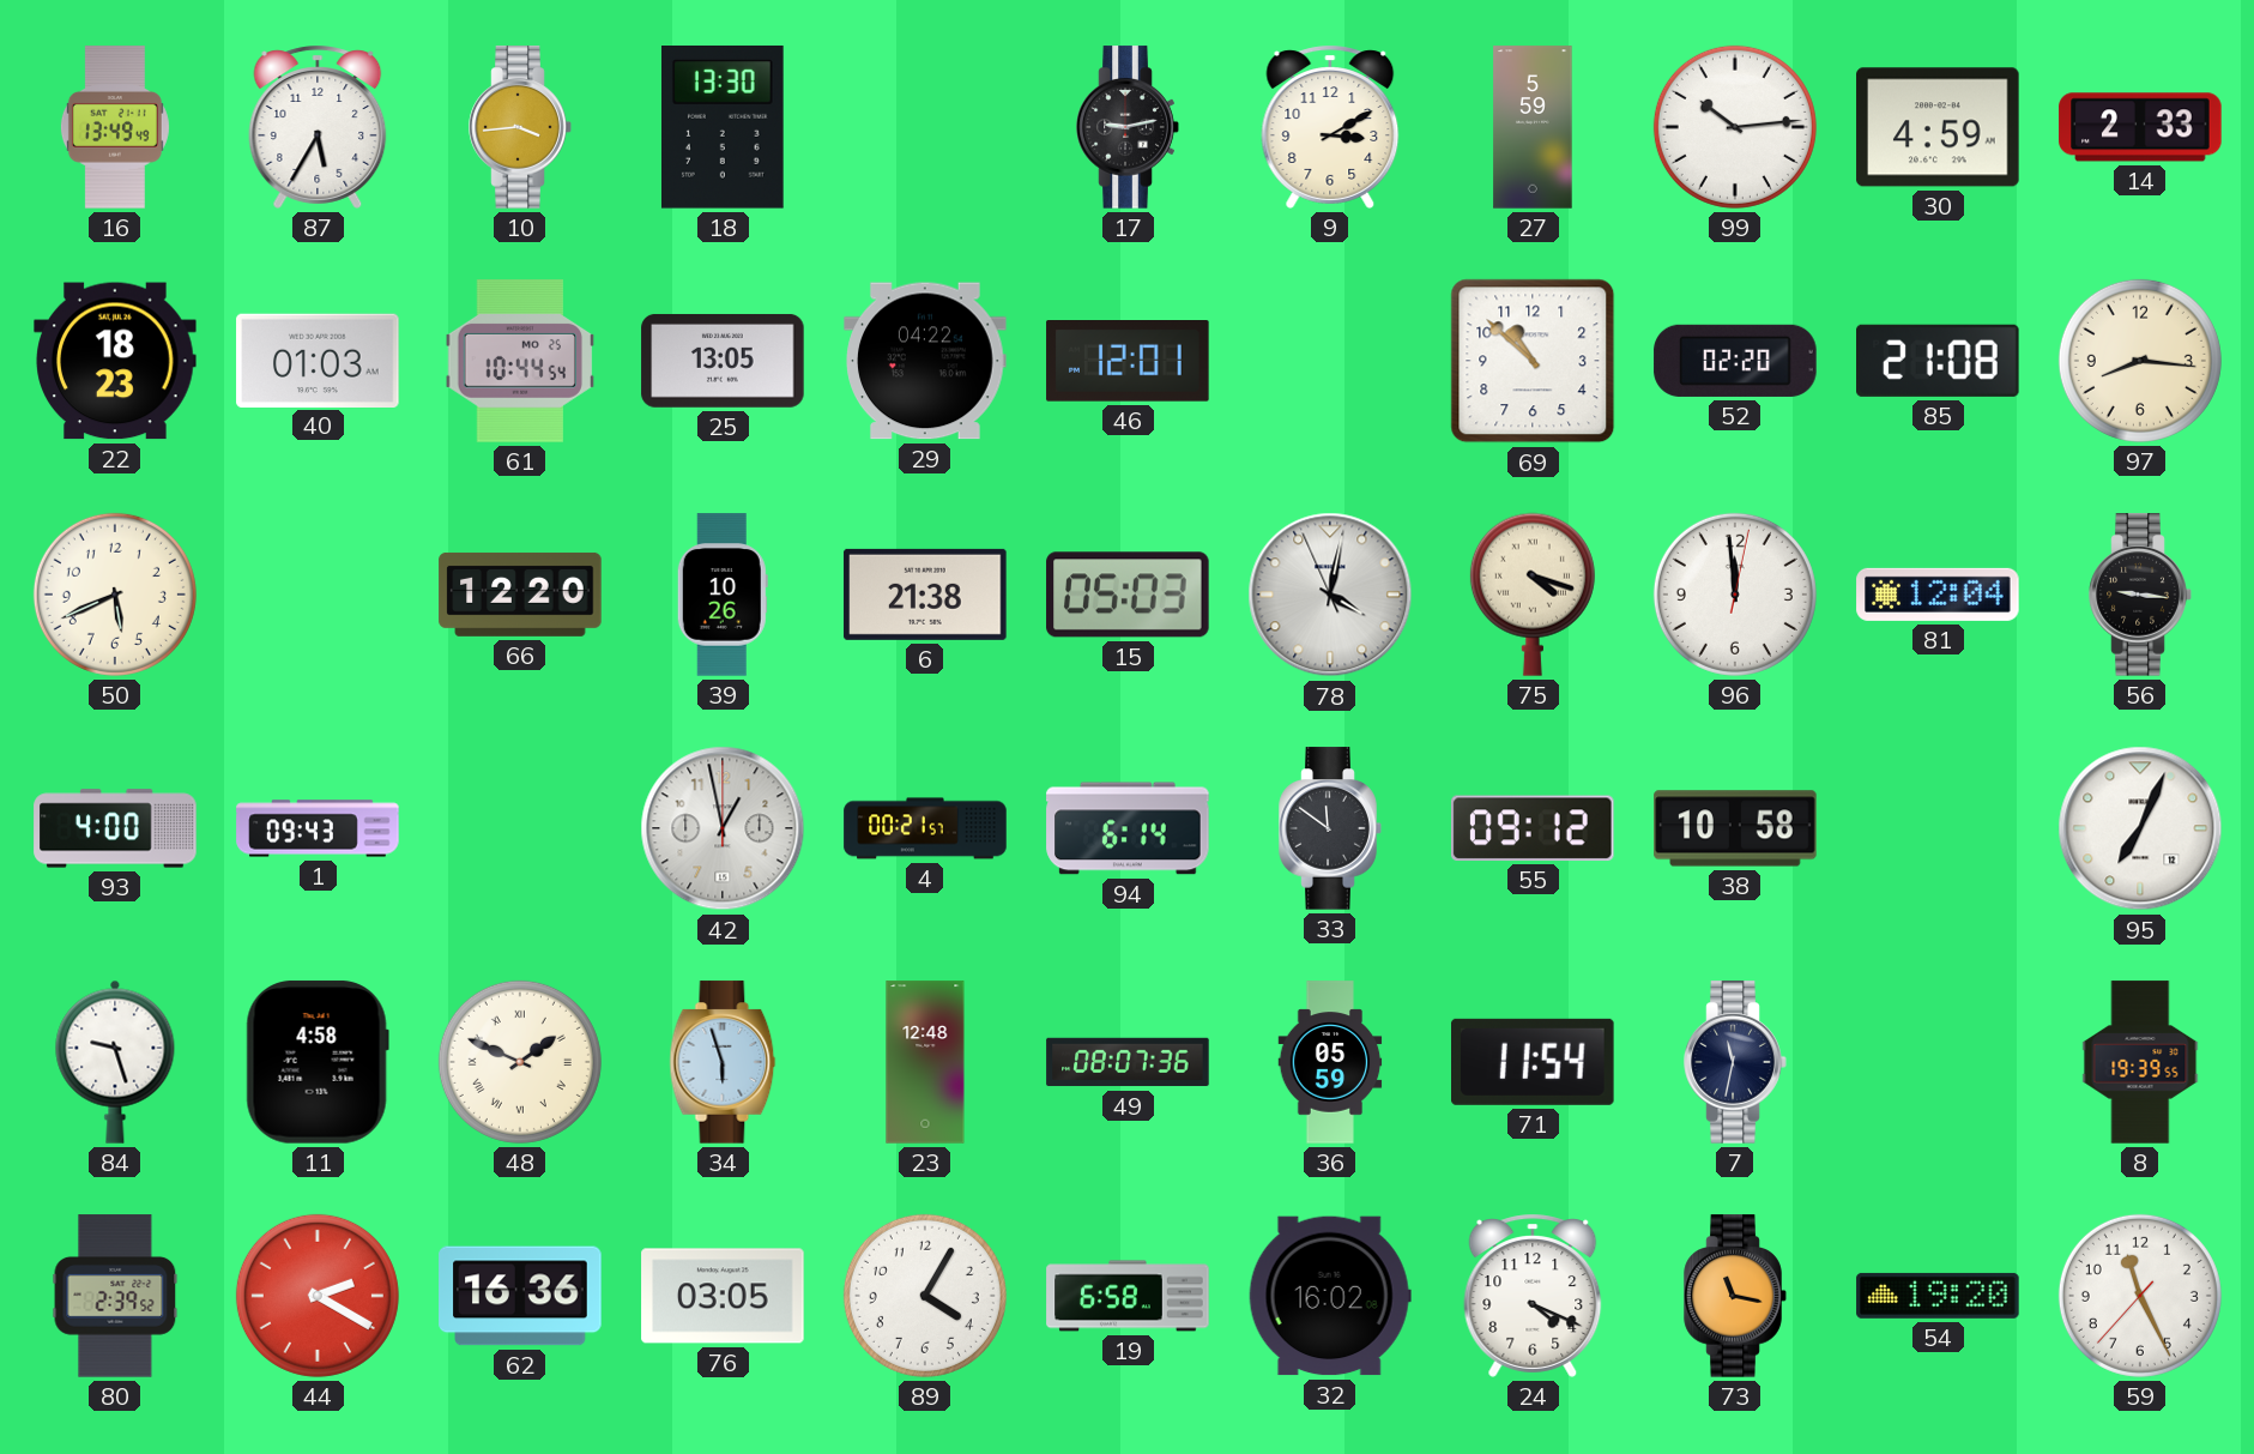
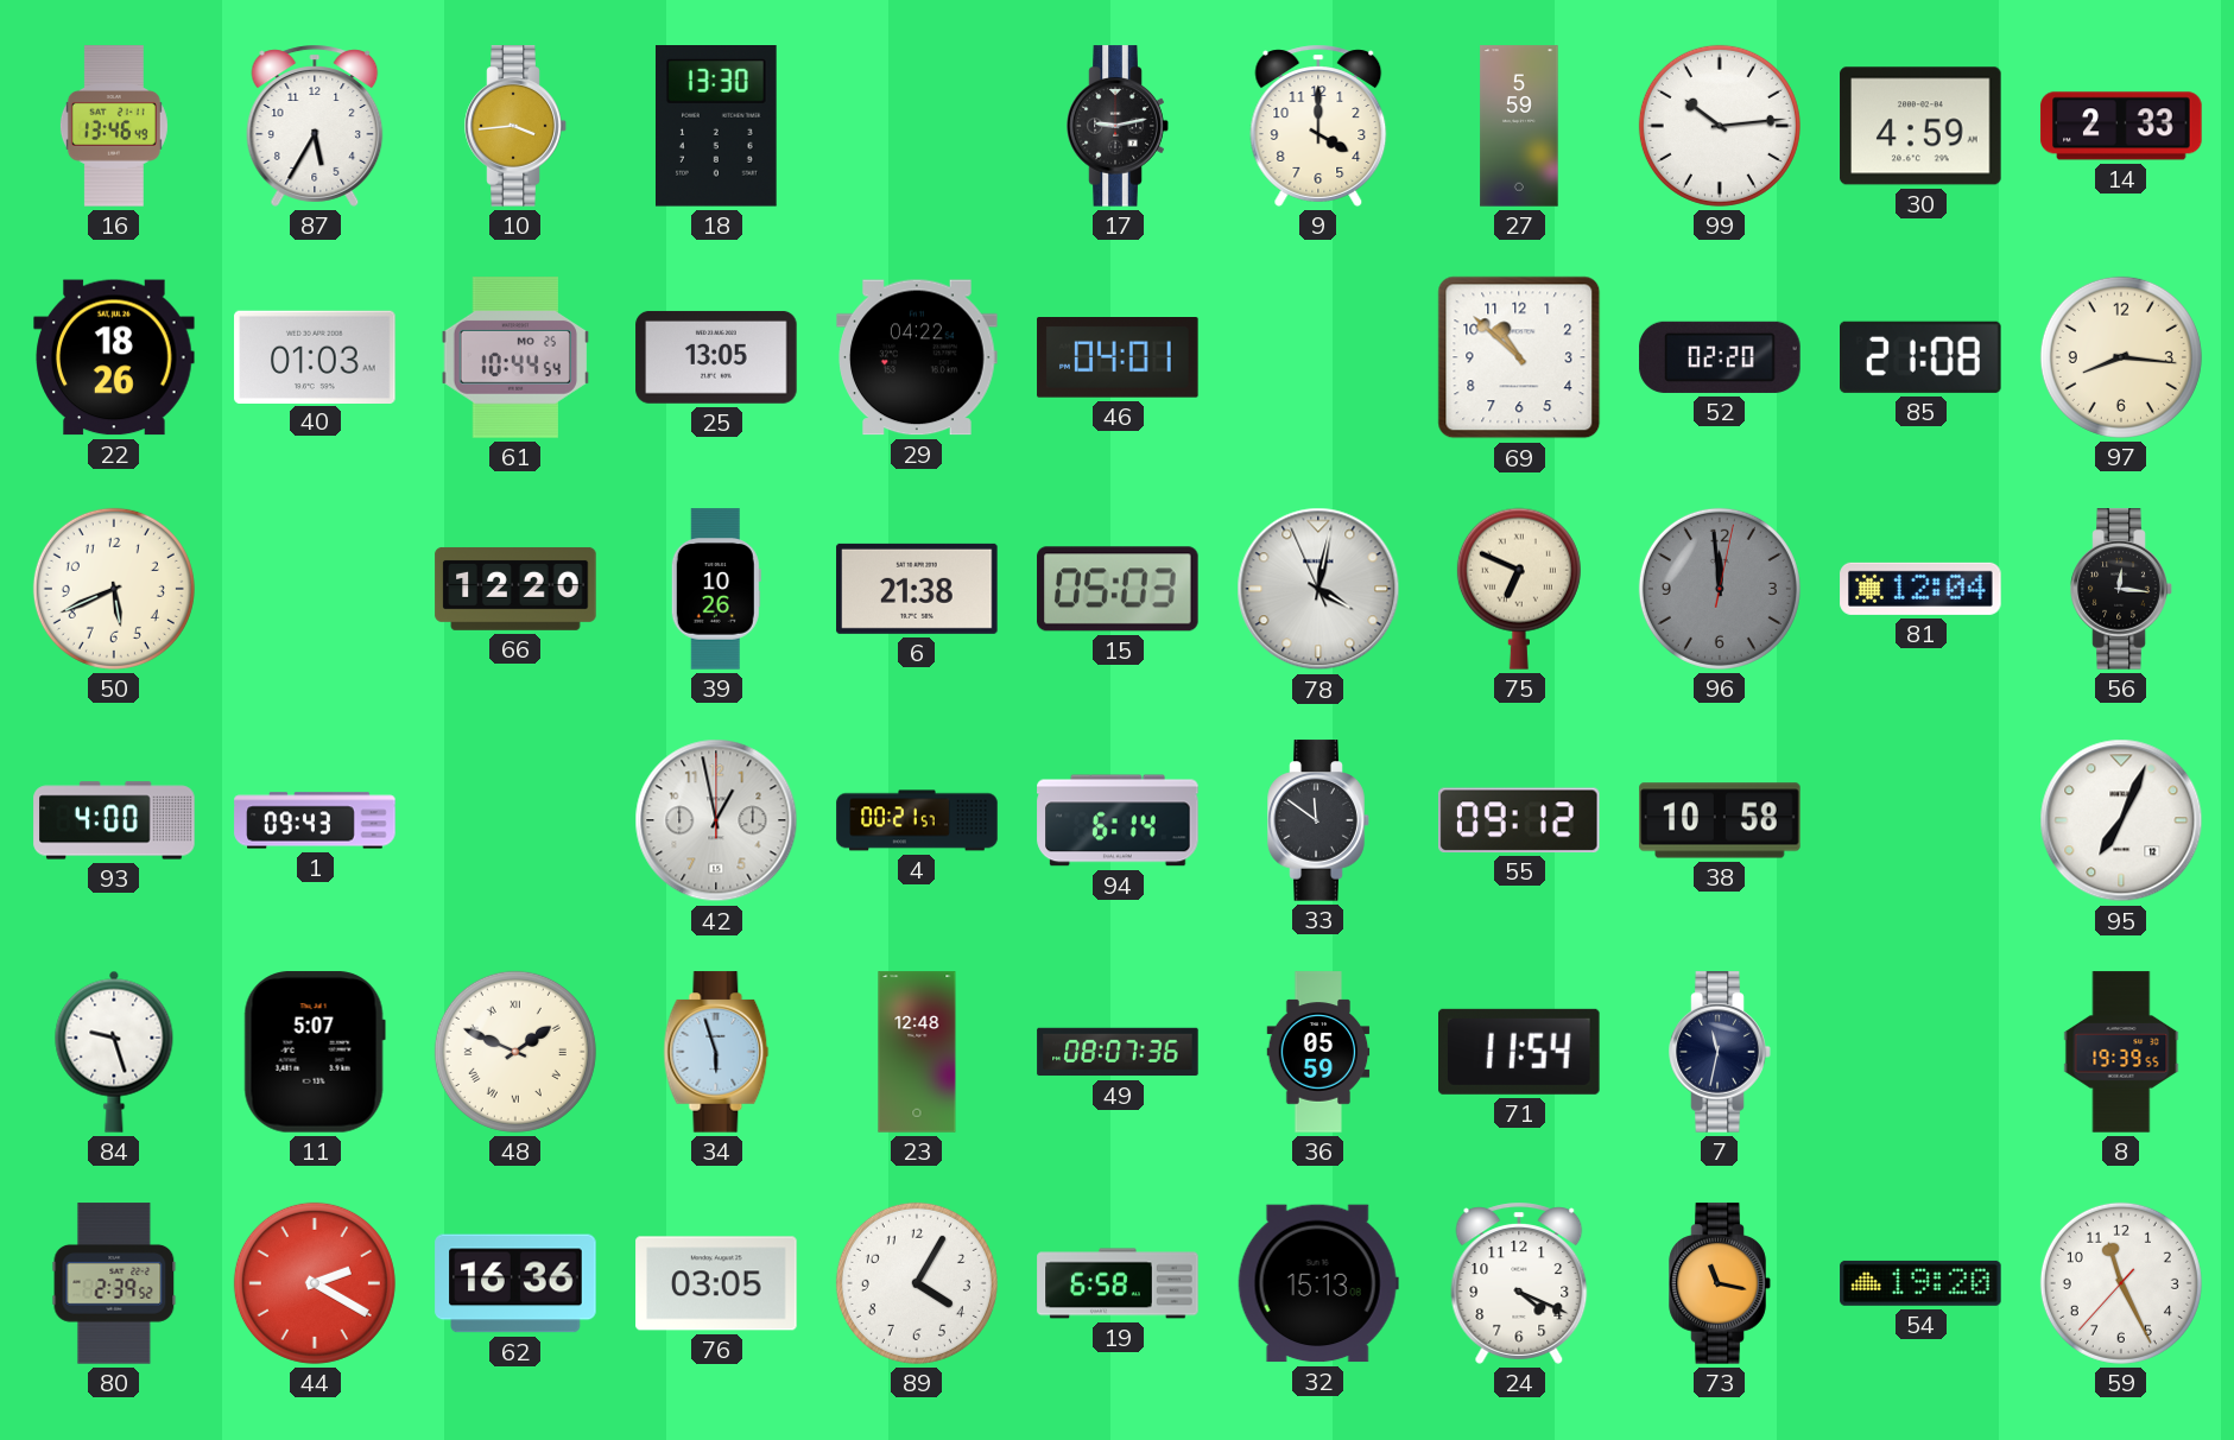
16: 13:49 -> 13:46 (114, 126)
9: 3:10 -> 4:00 (1318, 126)
22: 18:23 -> 18:26 (114, 357)
46: 12:01 -> 04:01 (1118, 357)
75: 4:18 -> 6:49 (1519, 589)
96 dial: white -> grey (1720, 589)
56: 9:16 -> 12:16 (2121, 589)
11: 4:58 -> 5:07 (315, 1052)
32: 16:02 -> 15:13 (1318, 1283)
